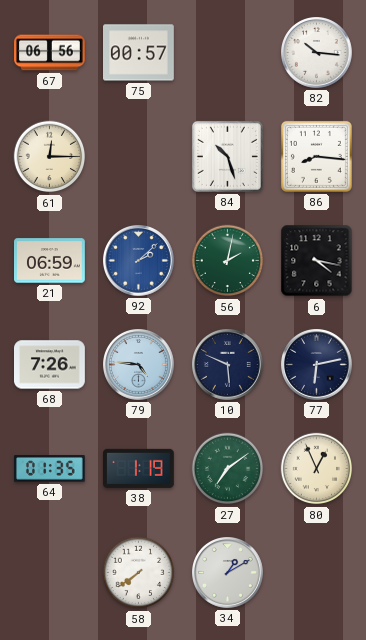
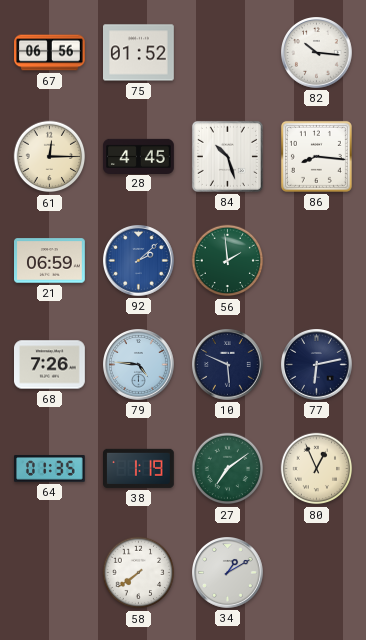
75: 00:57 -> 01:52 (139, 53)
28: none -> 4:45 (139, 156)
56: 2:02 -> 1:59 (228, 261)
6: 4:17 -> none (317, 261)
